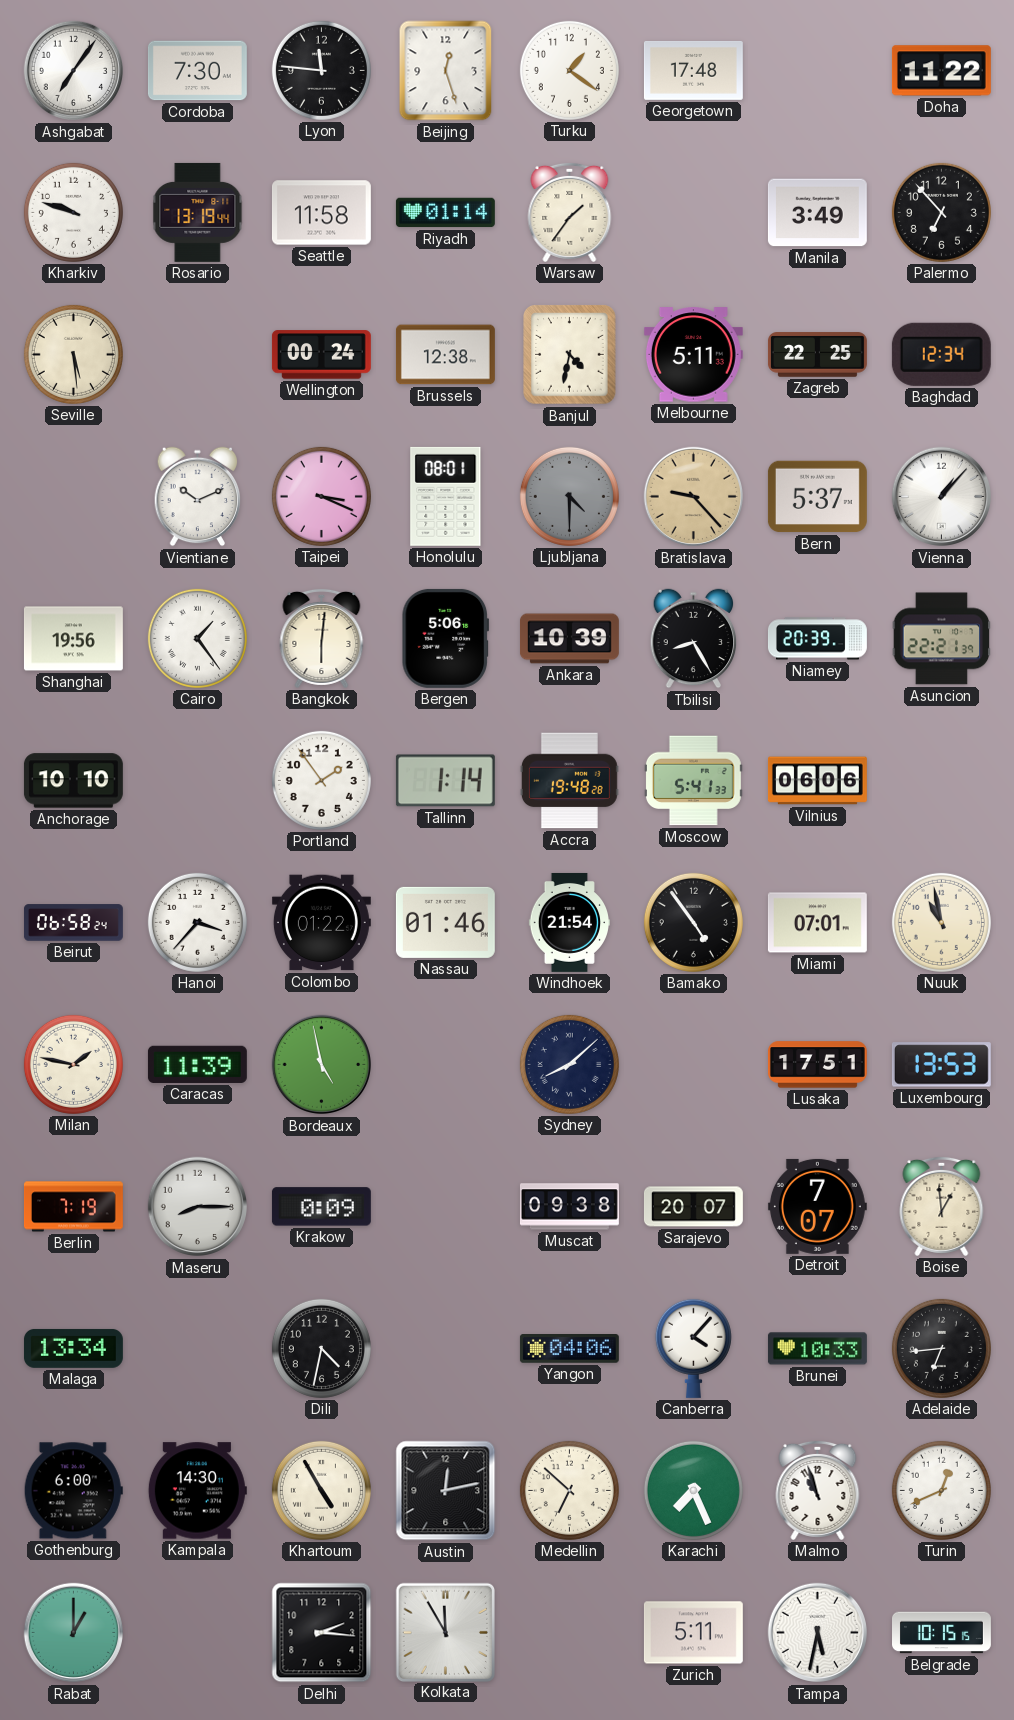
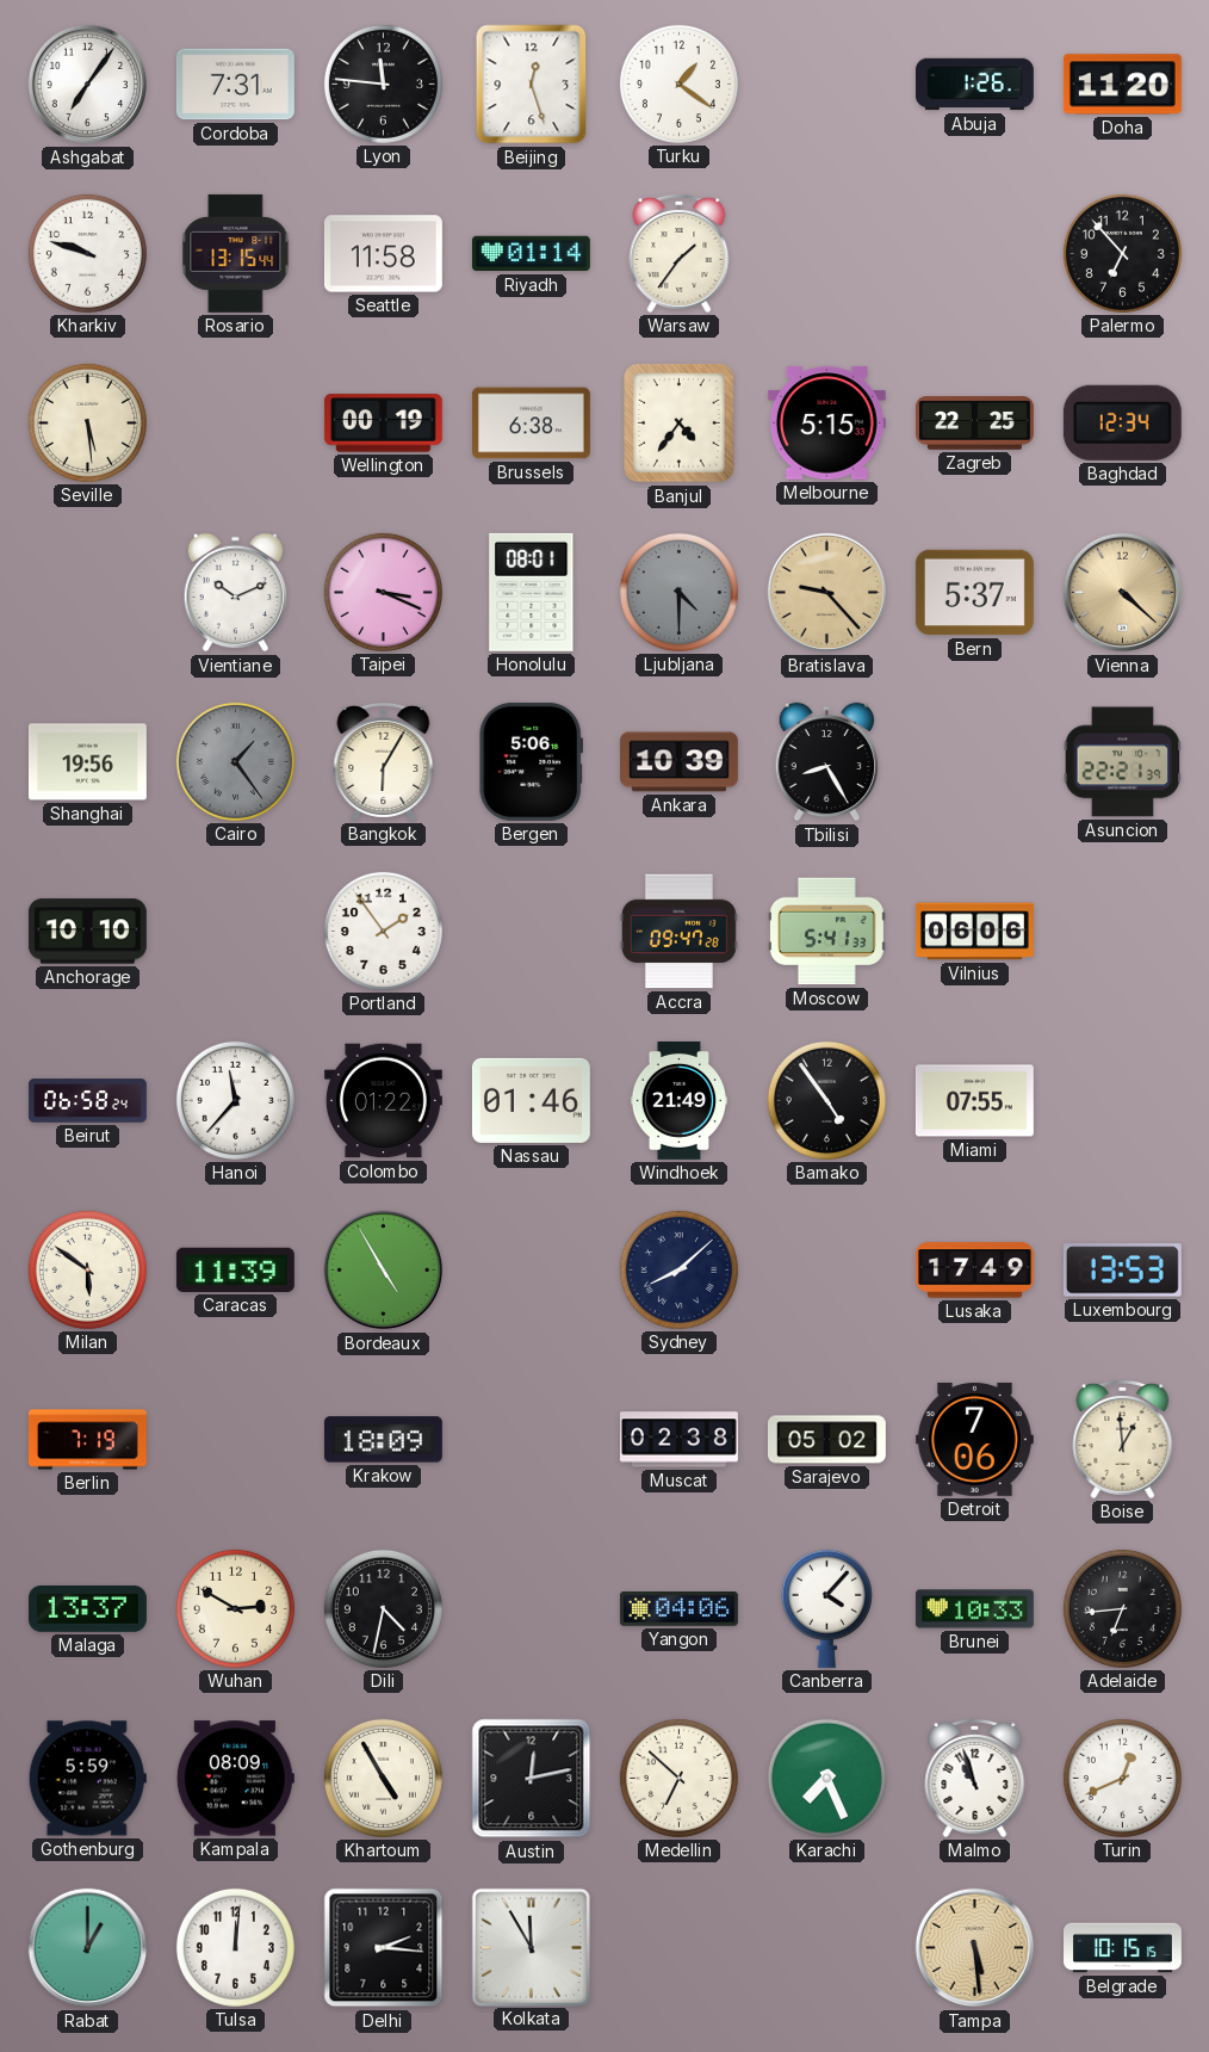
Cordoba: 7:30 -> 7:31 (235, 85)
Georgetown: 17:48 -> none (693, 70)
Abuja: none -> 1:26 (974, 85)
Doha: 11:22 -> 11:20 (1122, 85)
Rosario: 13:19 -> 13:15 (236, 253)
Manila: 3:49 -> none (817, 213)
Wellington: 00:24 -> 00:19 (383, 424)
Brussels: 12:38 -> 6:38 (531, 424)
Banjul: 4:32 -> 4:36 (680, 424)
Melbourne: 5:11 -> 5:15 (826, 424)
Vienna: 1:07 -> 4:22 (1122, 593)
Vienna dial: white -> champagne (1122, 593)
Cairo dial: white -> grey (235, 761)
Bangkok: 6:01 -> 6:05 (384, 761)
Niamey: 20:39 -> none (817, 639)
Tallinn: 1:14 -> none (445, 781)
Accra: 19:48 -> 09:47 (678, 932)
Hanoi: 3:37 -> 11:37 (235, 1100)
Windhoek: 21:54 -> 21:49 (678, 1100)
Miami: 07:01 -> 07:55 (974, 1101)
Nuuk: 10:58 -> none (941, 922)
Milan: 1:47 -> 5:51 (87, 1269)
Bordeaux: 4:58 -> 4:55 (383, 1271)
Lusaka: 17:51 -> 17:49 (974, 1271)
Maseru: 8:15 -> none (197, 1207)
Krakow: 0:09 -> 18:09 (383, 1440)
Muscat: 09:38 -> 02:38 (678, 1440)
Sarajevo: 20:07 -> 05:02 (826, 1440)
Detroit: 7:07 -> 7:06 (974, 1439)
Malaga: 13:34 -> 13:37 (87, 1609)
Wuhan: none -> 2:50 (235, 1608)
Gothenburg: 6:00 -> 5:59 (87, 1779)
Kampala: 14:30 -> 08:09 (235, 1779)
Tulsa: none -> 12:01 (235, 1947)
Zurich: 5:11 -> none (693, 1633)
Tampa: 5:32 -> 5:29 (974, 1948)
Tampa dial: white -> champagne (974, 1948)
